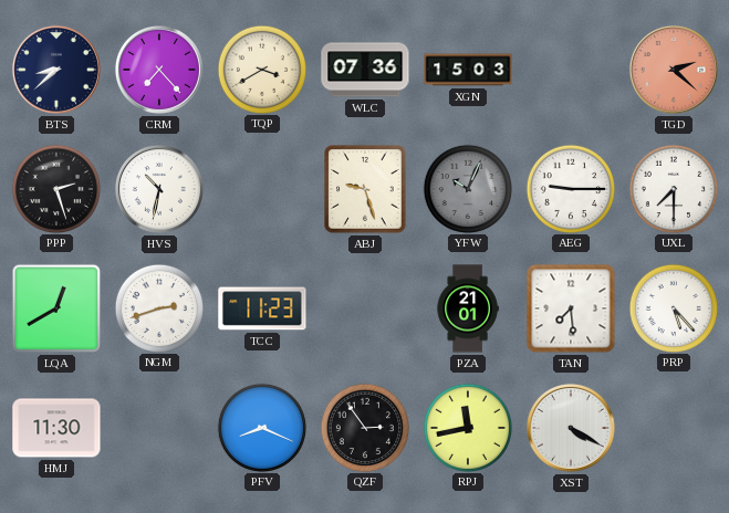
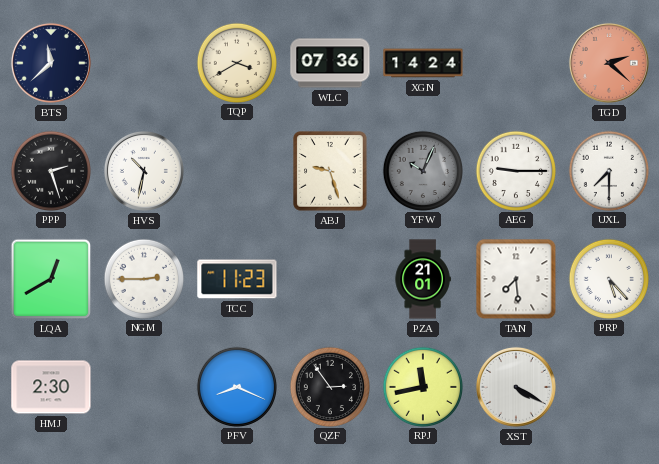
BTS: 8:38 -> 11:38 (51, 63)
CRM: 7:23 -> none (159, 70)
XGN: 15:03 -> 14:24 (423, 63)
NGM: 2:42 -> 2:45 (143, 278)
HMJ: 11:30 -> 2:30 (51, 387)
